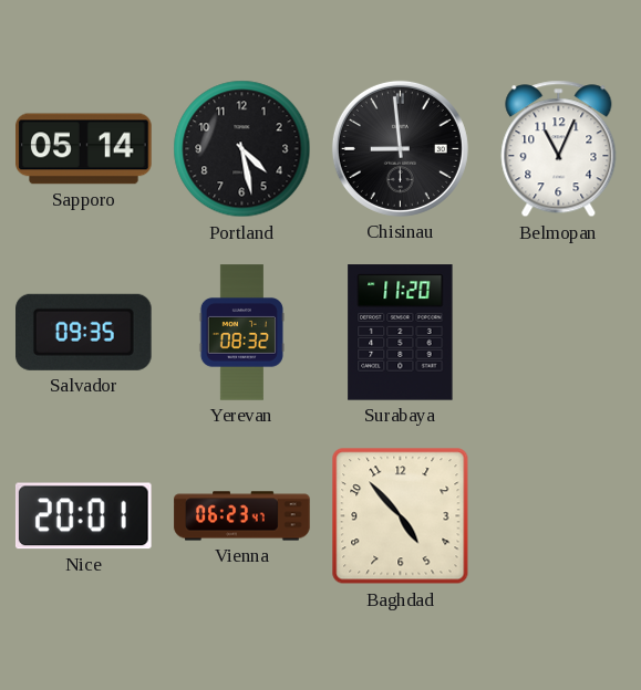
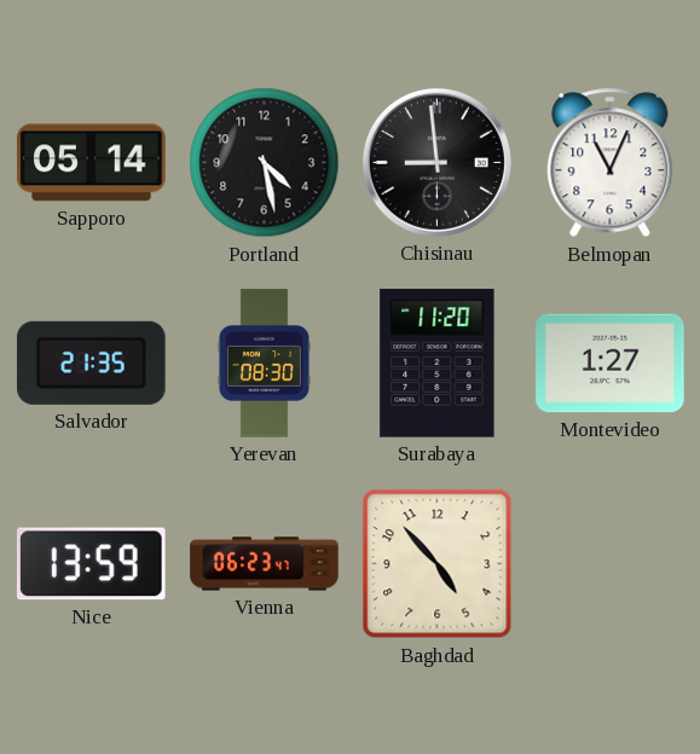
Salvador: 09:35 -> 21:35 (92, 362)
Yerevan: 08:32 -> 08:30 (264, 364)
Montevideo: none -> 1:27 (611, 364)
Nice: 20:01 -> 13:59 (91, 564)
